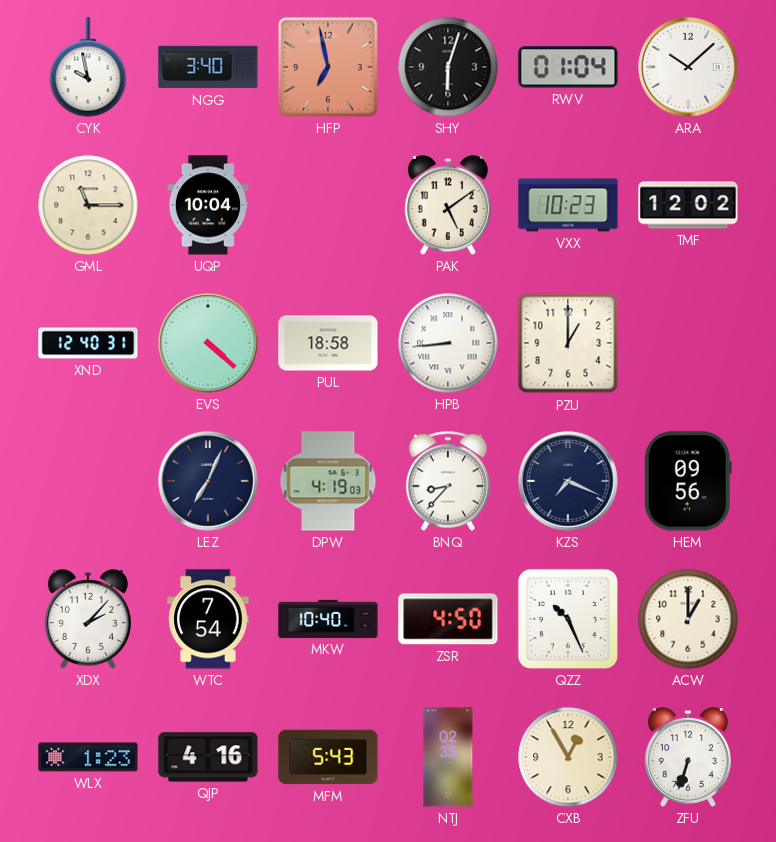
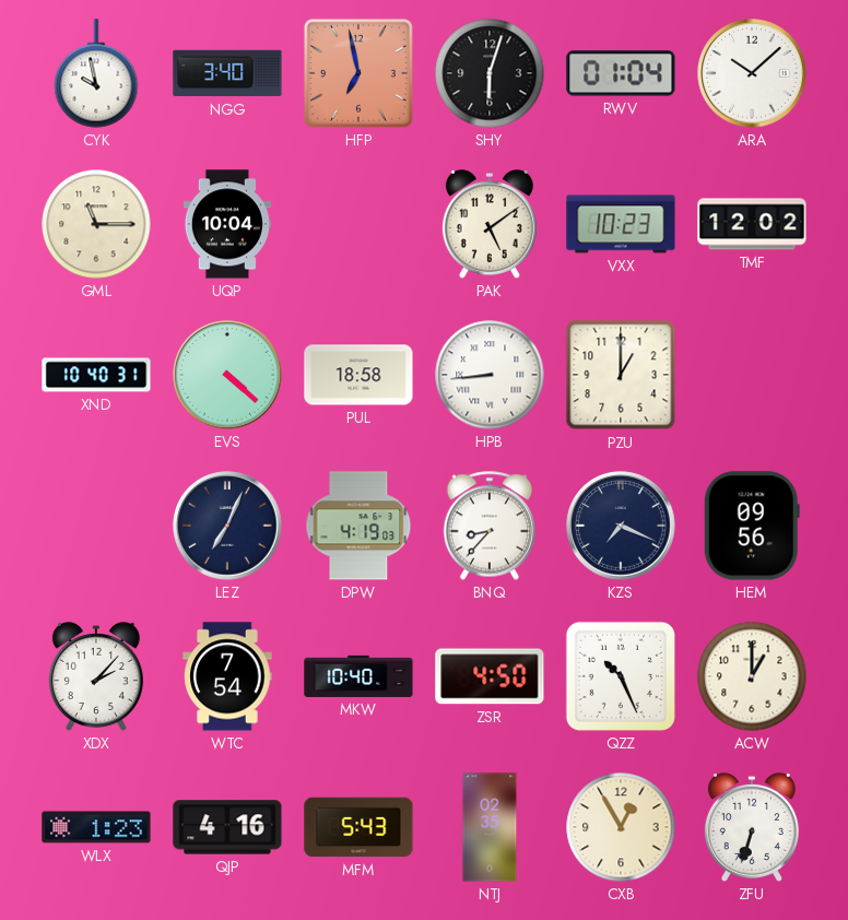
XND: 12:40 -> 10:40 (96, 375)
